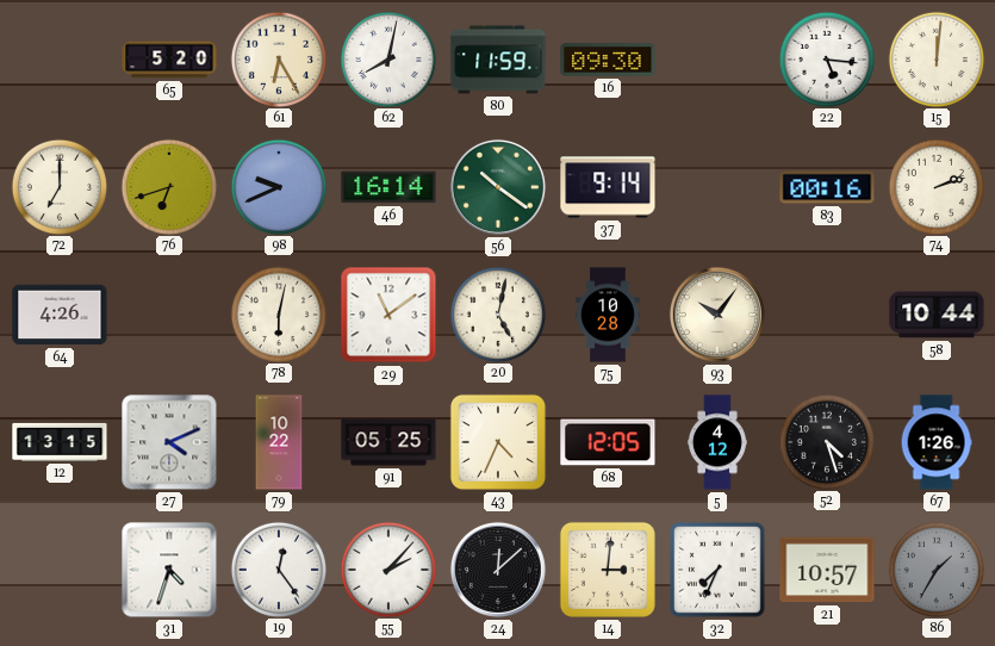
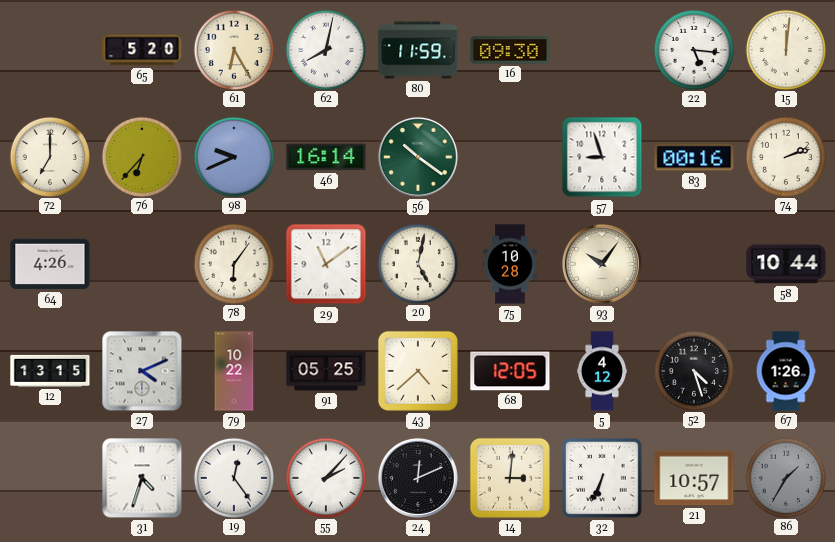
76: 6:42 -> 6:37 (141, 156)
37: 9:14 -> none (608, 187)
57: none -> 8:57 (602, 157)
78: 6:02 -> 6:06 (233, 263)
43: 4:34 -> 4:38 (418, 371)
24: 12:08 -> 12:11 (418, 478)
32: 7:34 -> 6:34 (602, 478)
